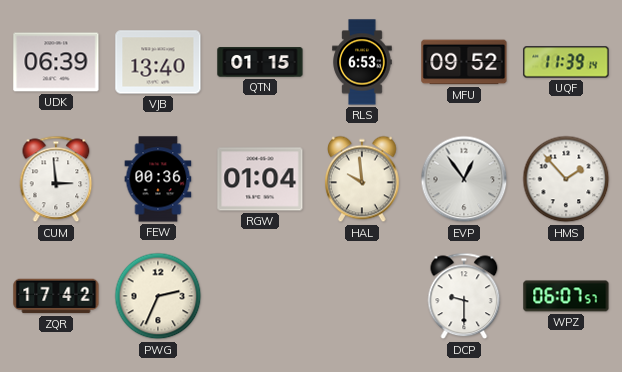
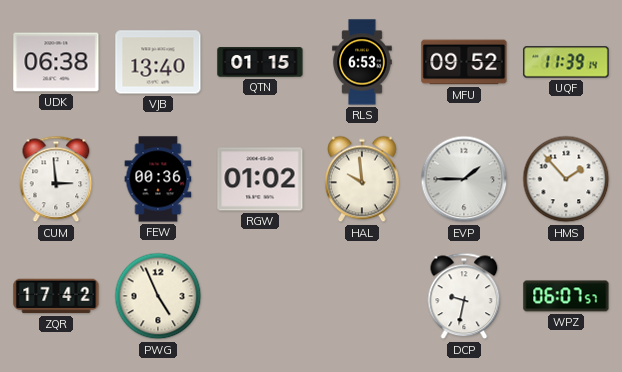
UDK: 06:39 -> 06:38 (56, 62)
RGW: 01:04 -> 01:02 (260, 179)
EVP: 12:54 -> 1:45 (464, 179)
PWG: 2:34 -> 4:56 (158, 296)
DCP: 9:30 -> 9:32 (464, 296)
